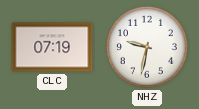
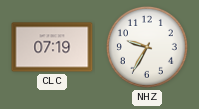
NHZ: 9:32 -> 9:35 (147, 47)
